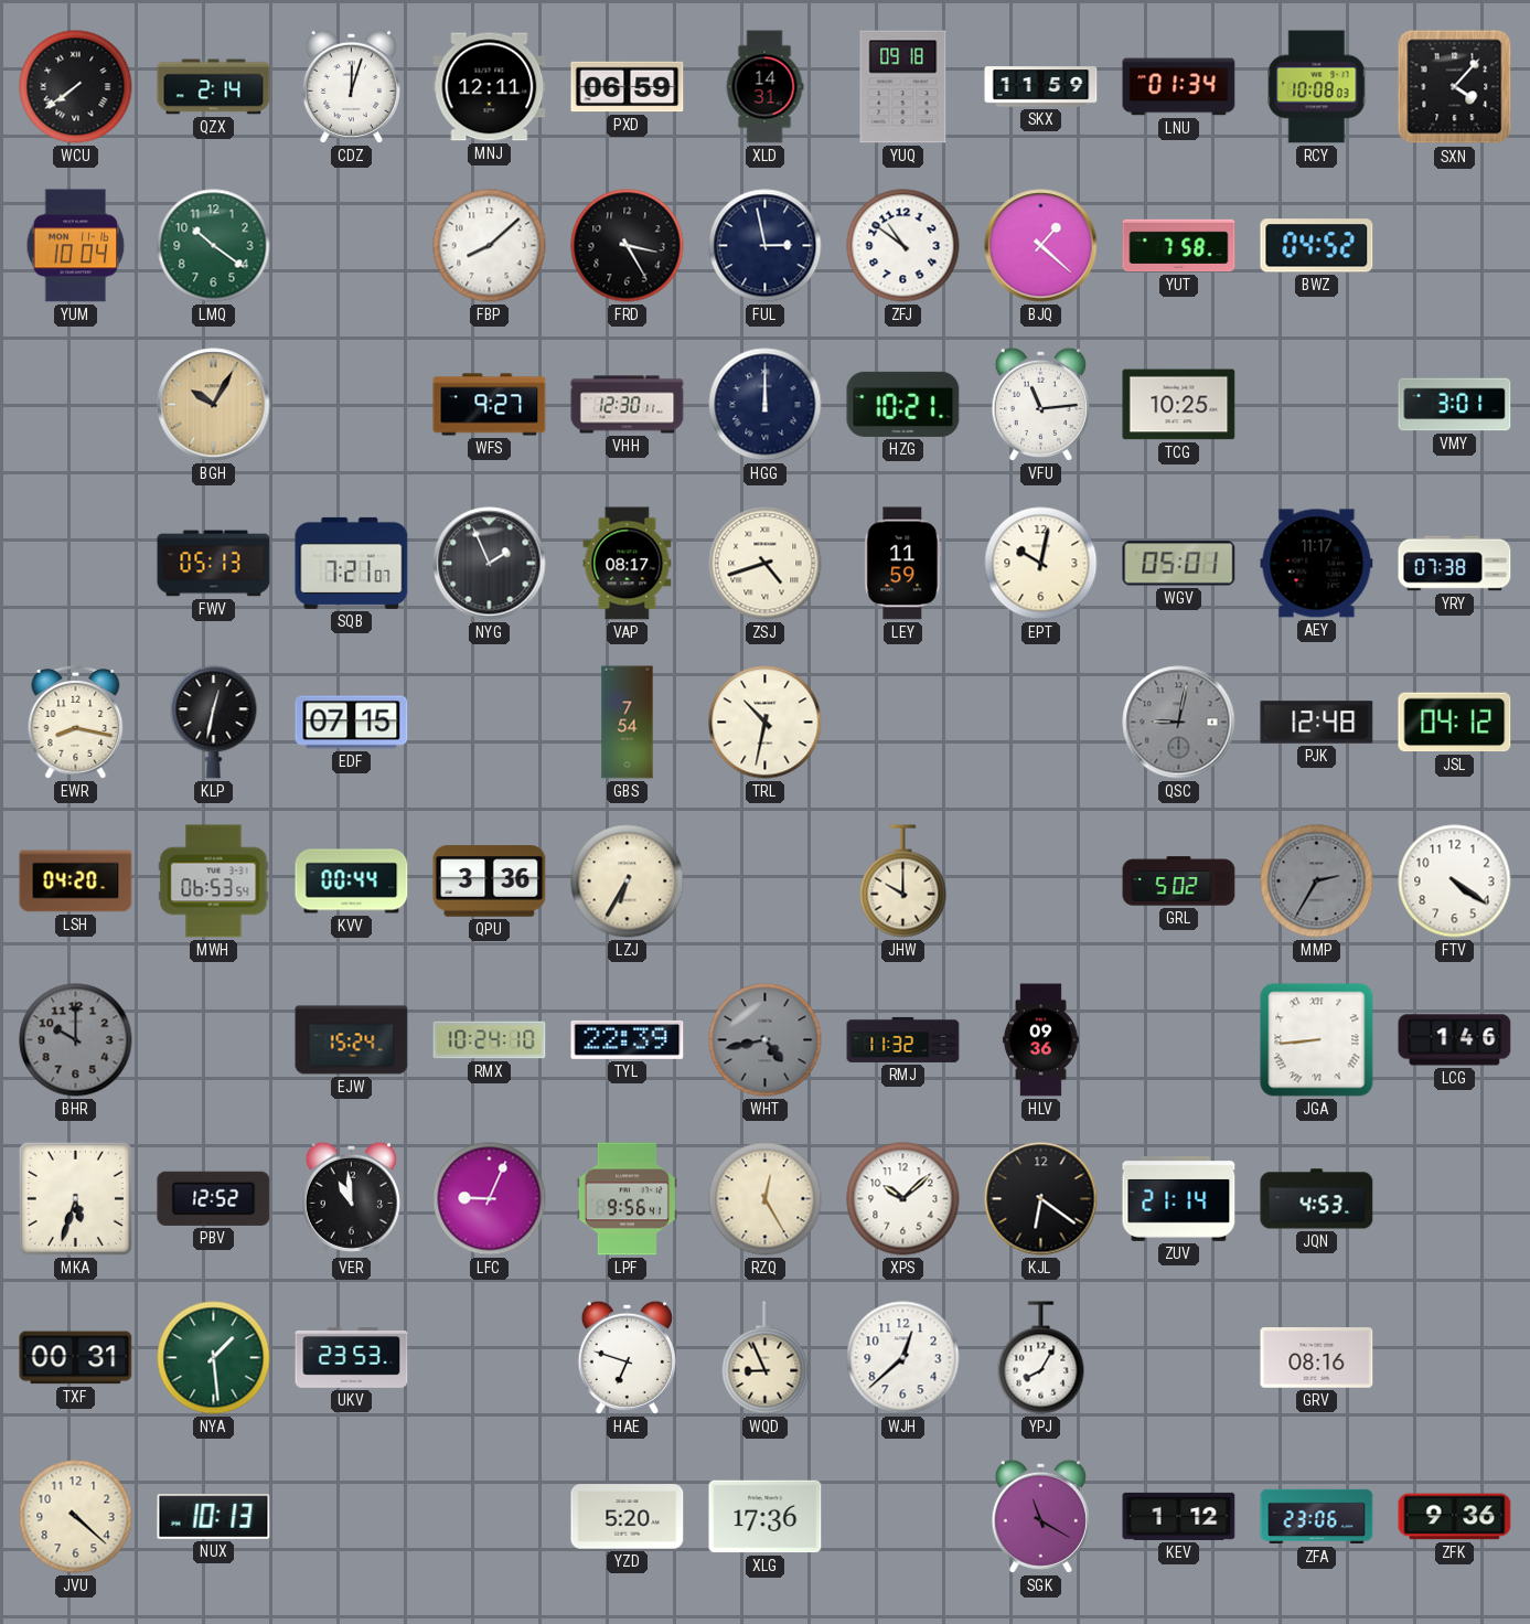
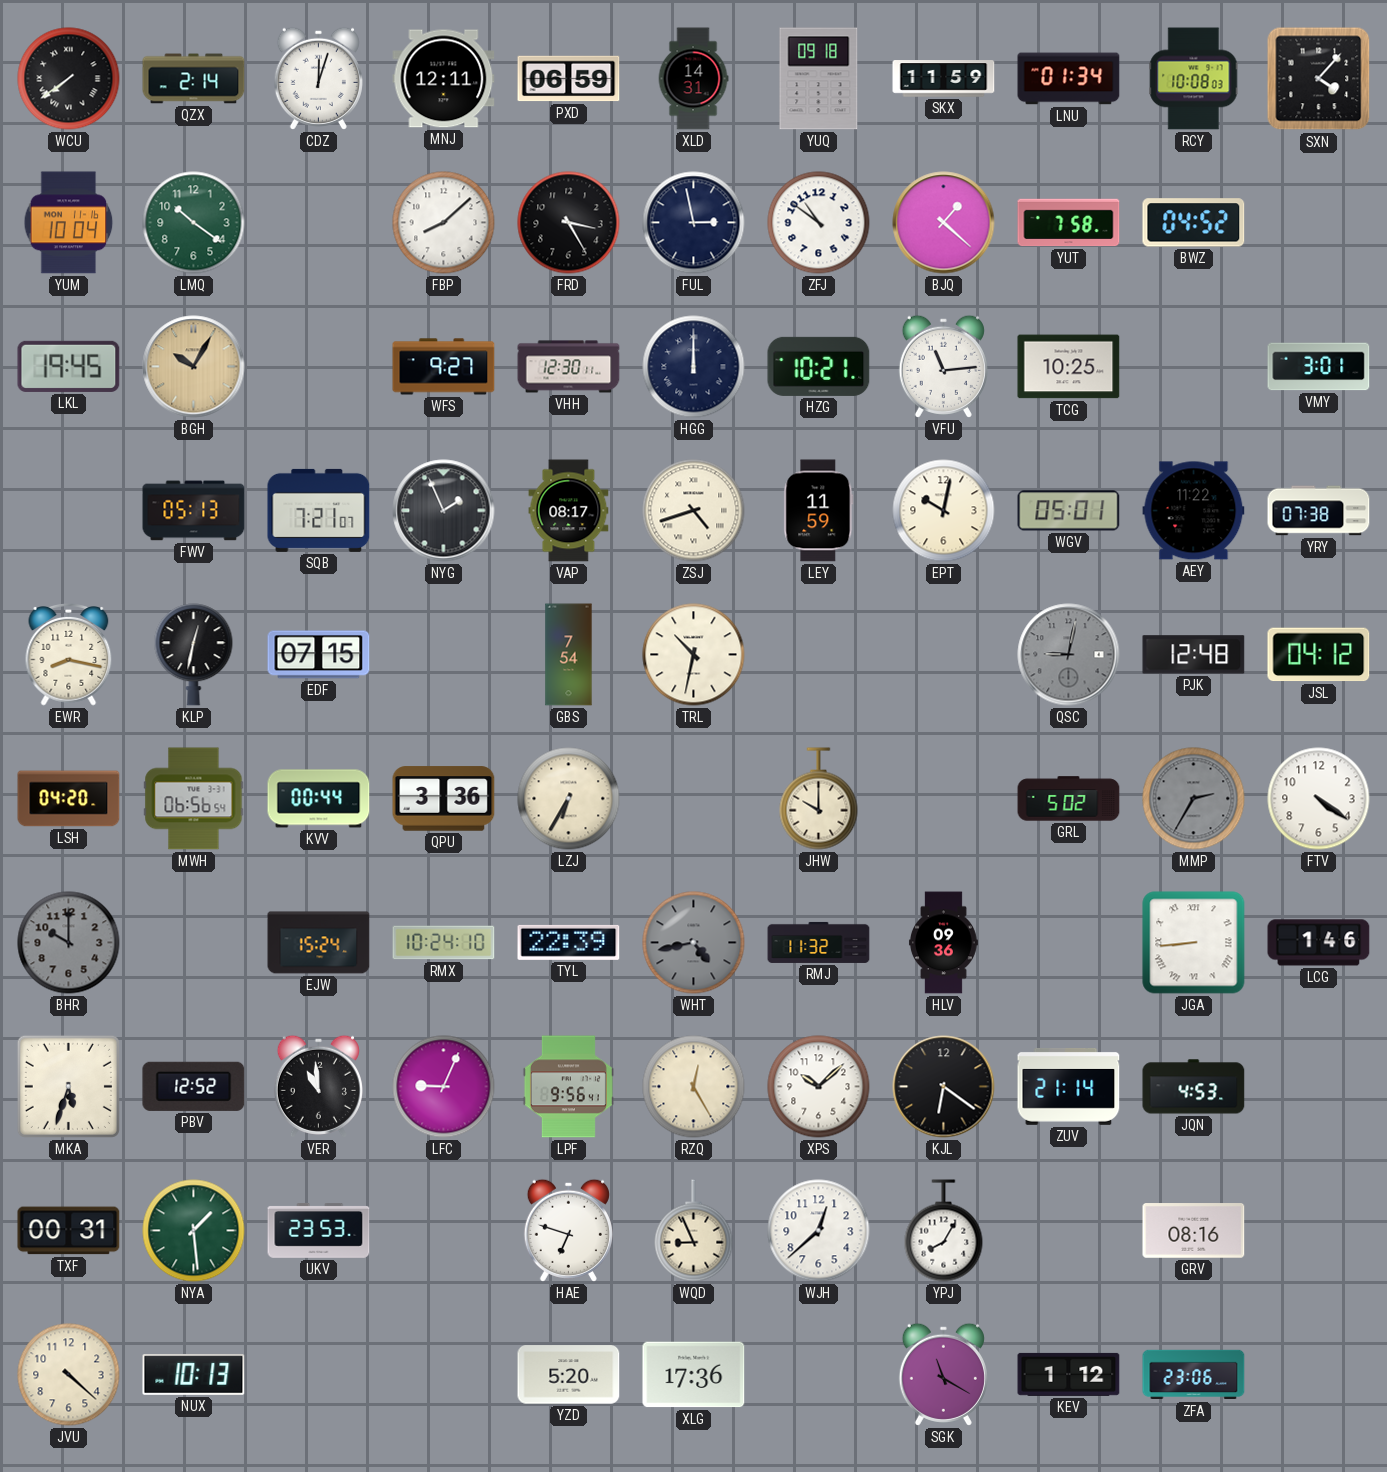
LKL: none -> 19:45 (69, 366)
AEY: 11:17 -> 11:22 (1194, 511)
MWH: 06:53 -> 06:56 (194, 799)
ZFK: 9:36 -> none (1455, 1517)
